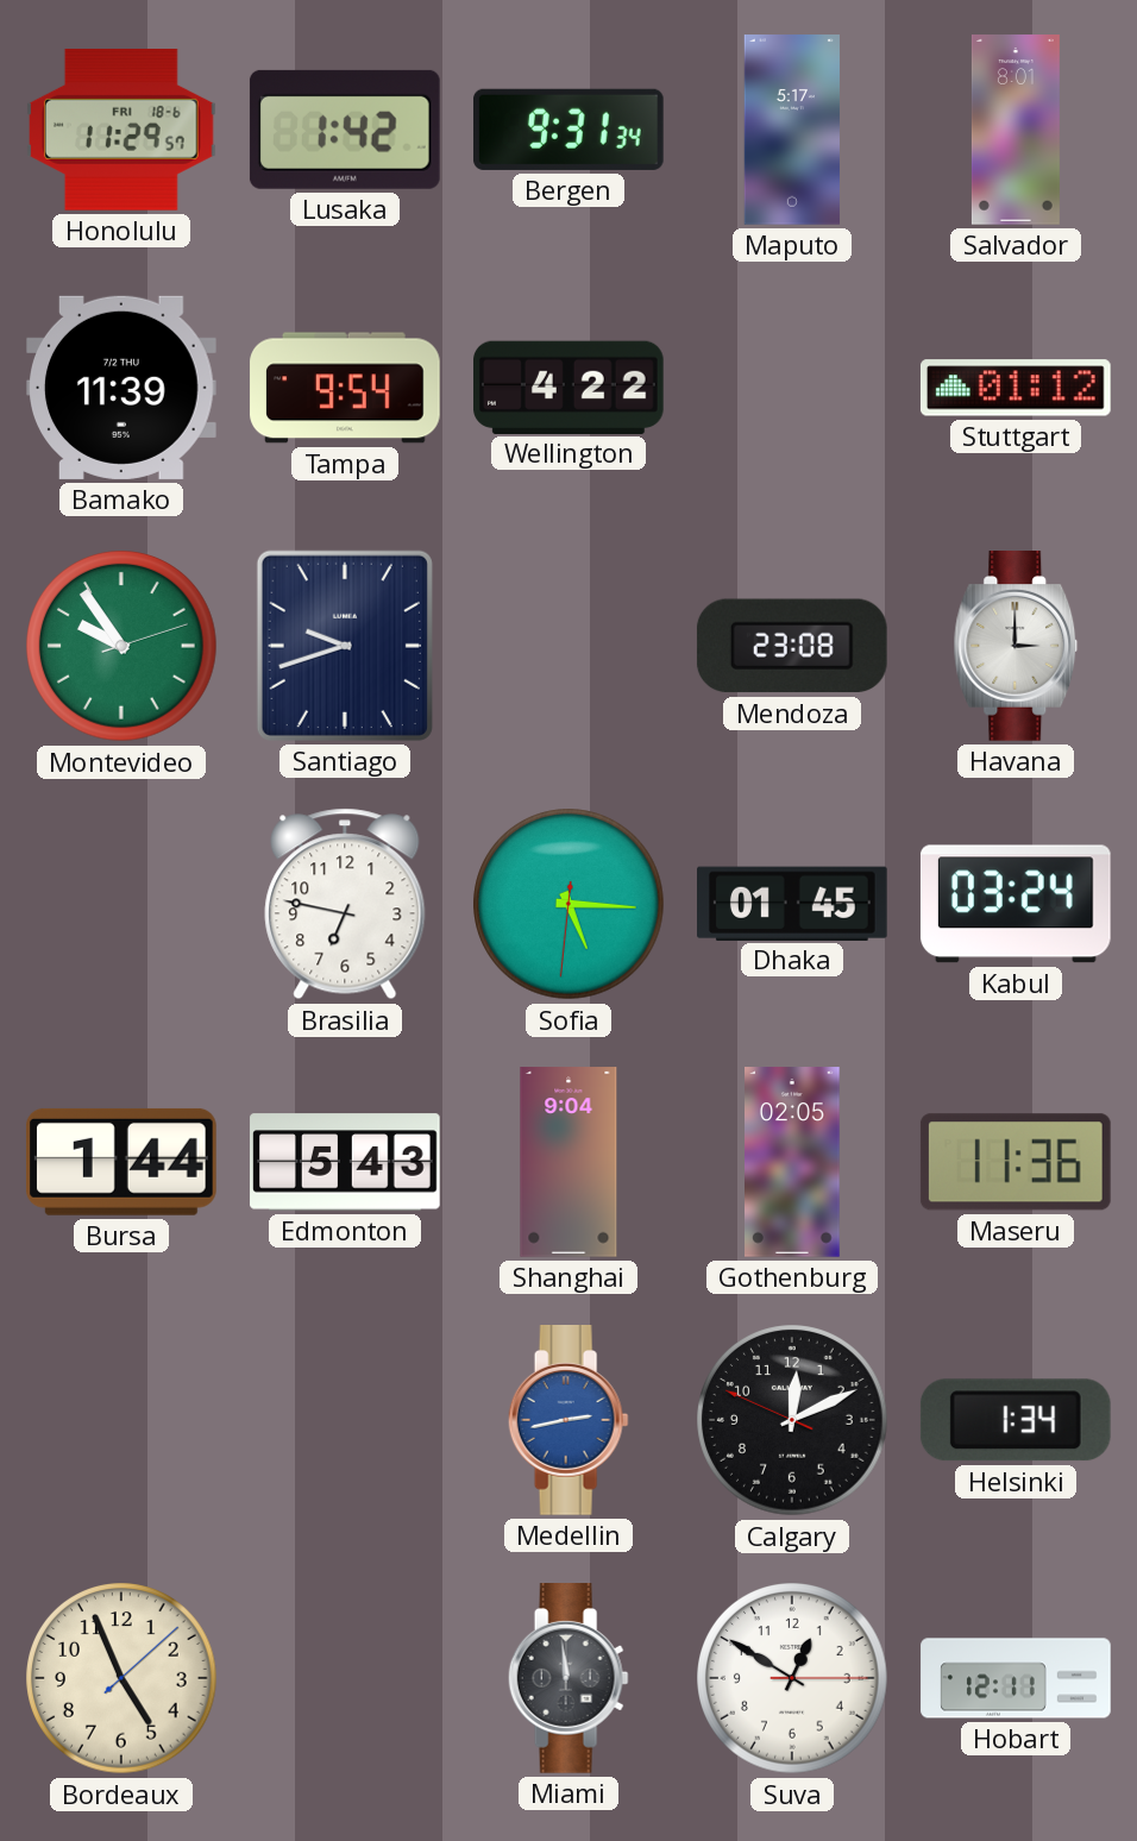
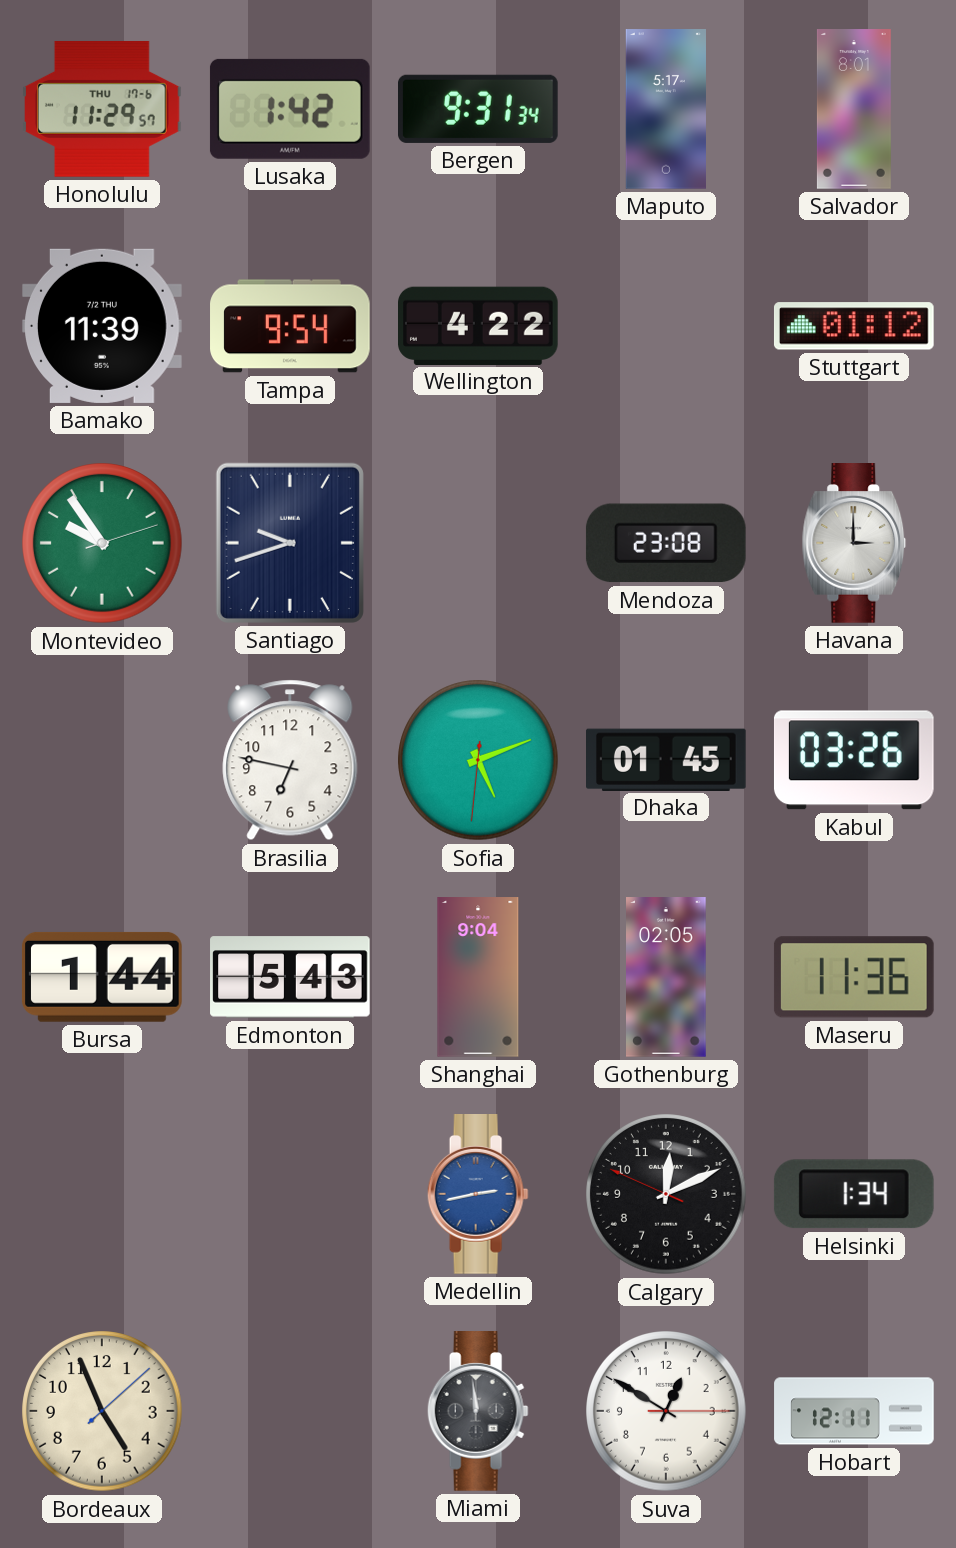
Honolulu date: FRI 18-6 -> THU 17-6 (103, 109)
Sofia: 5:15 -> 5:11 (478, 760)
Kabul: 03:24 -> 03:26 (854, 760)
